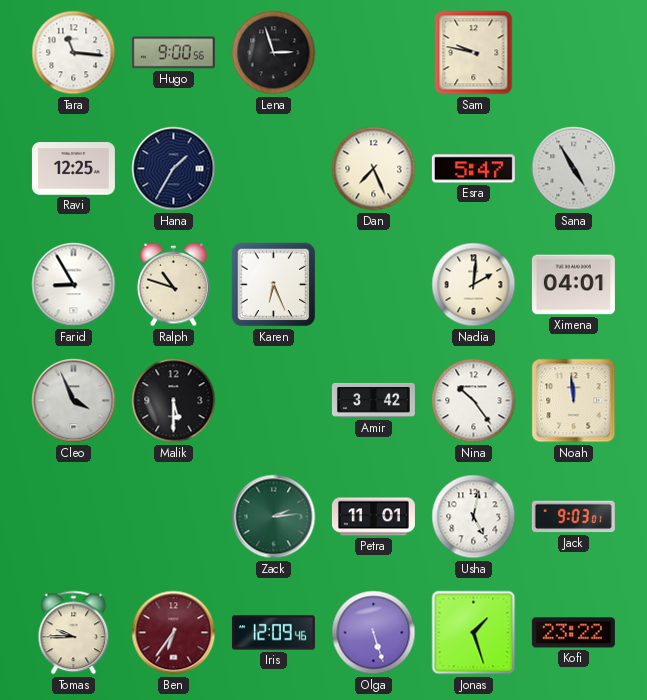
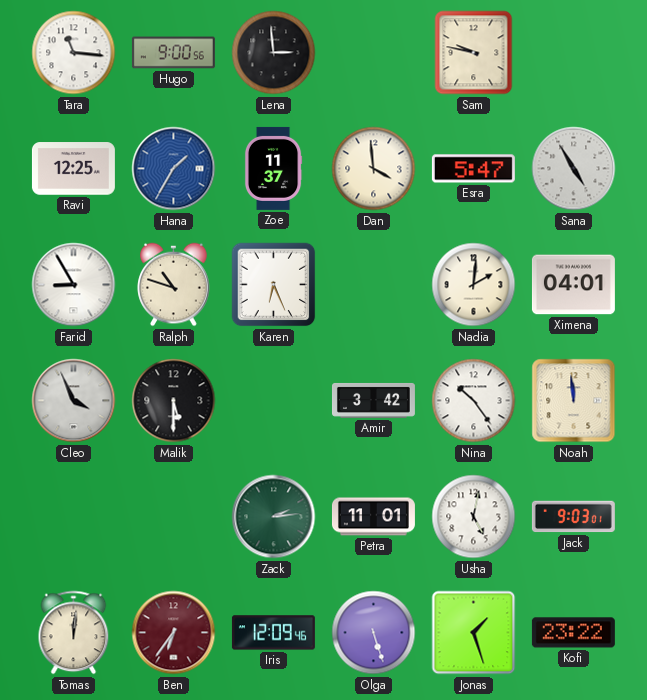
Lena: 2:57 -> 2:59 (274, 53)
Hana dial: navy -> blue (174, 169)
Zoe: none -> 11:37 (273, 168)
Dan: 7:26 -> 3:59 (374, 169)
Tomas: 9:45 -> 12:01 (74, 633)
